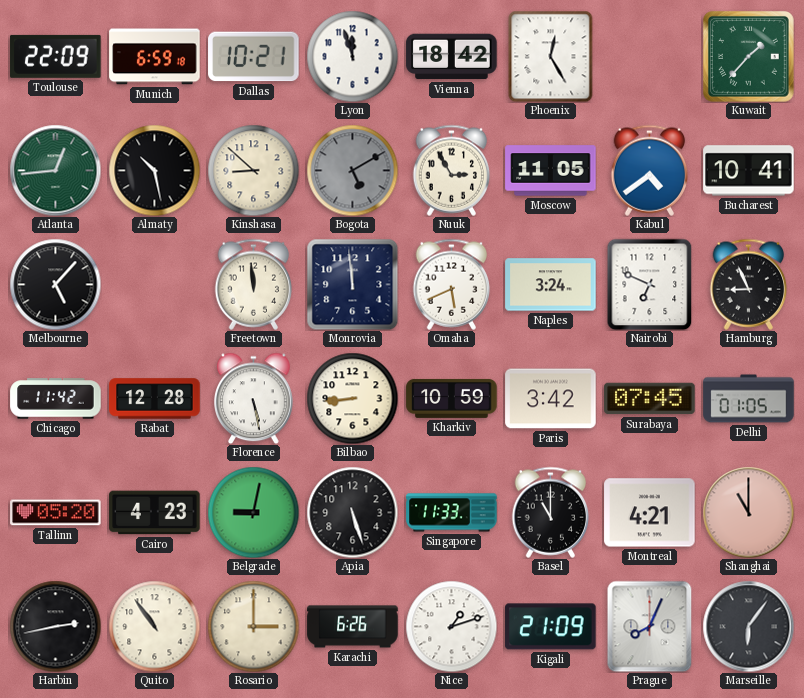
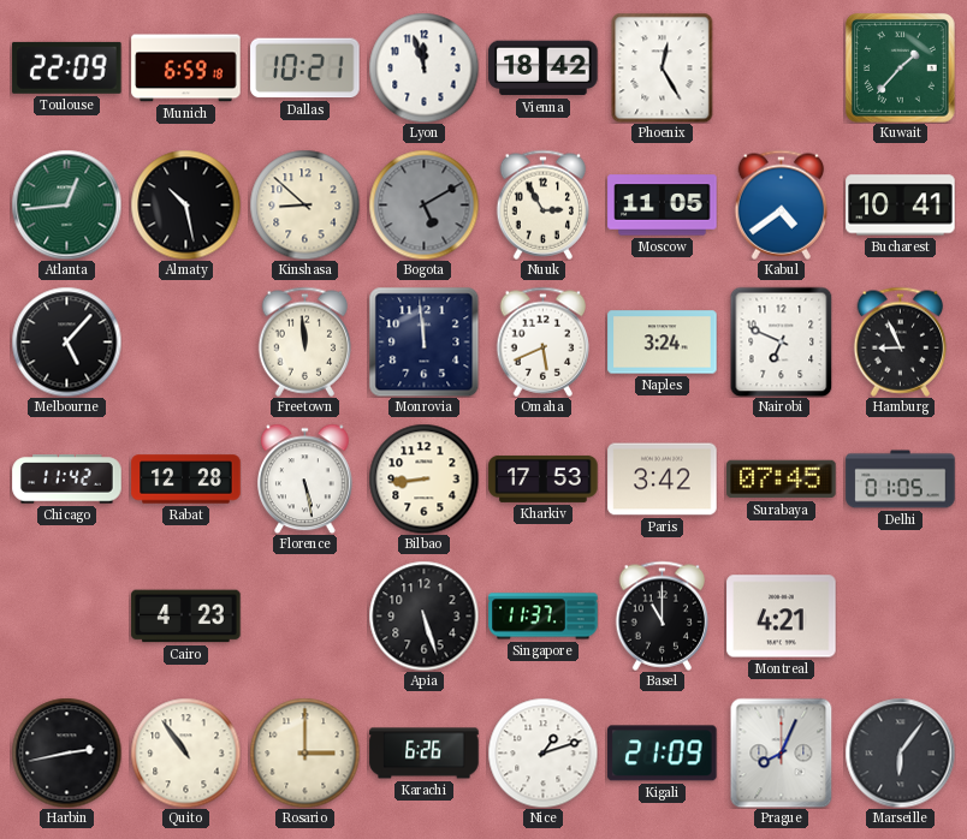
Kharkiv: 10:59 -> 17:53 (544, 478)
Tallinn: 05:20 -> none (56, 513)
Belgrade: 9:02 -> none (253, 512)
Singapore: 11:33 -> 11:37 (544, 617)
Shanghai: 11:00 -> none (748, 512)
